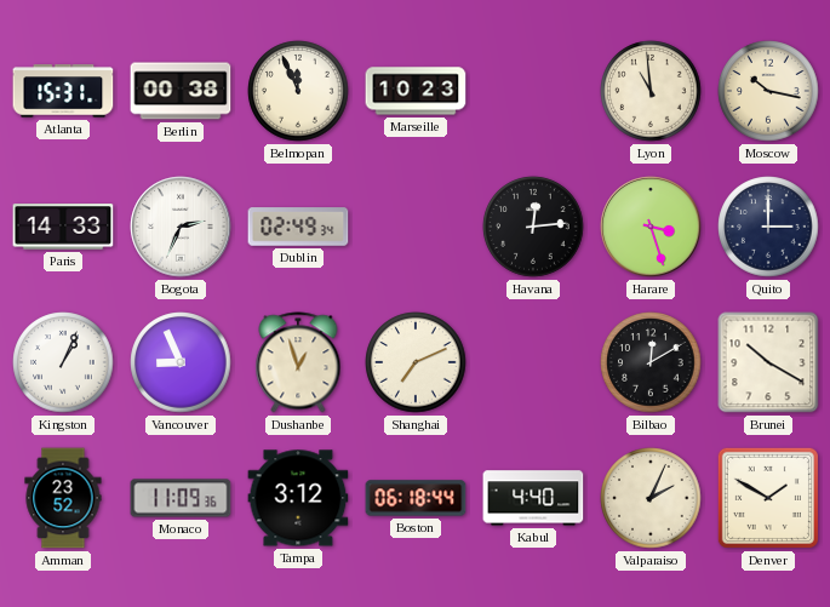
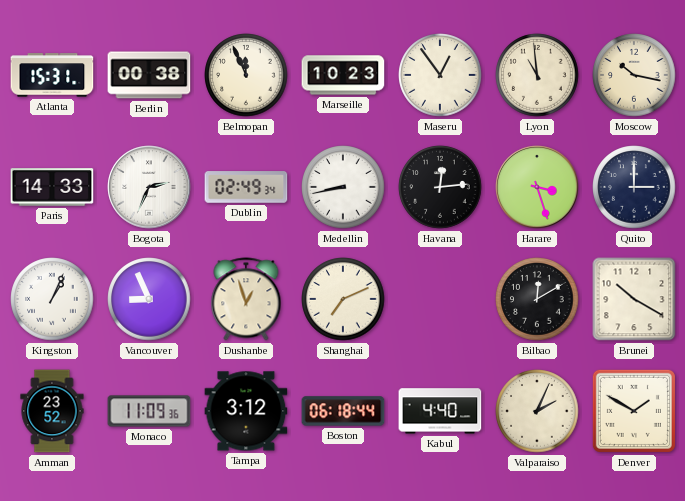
Maseru: none -> 12:54 (440, 75)
Medellin: none -> 8:43 (343, 187)
